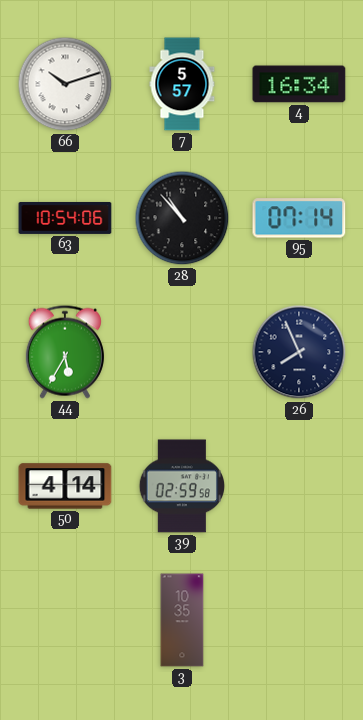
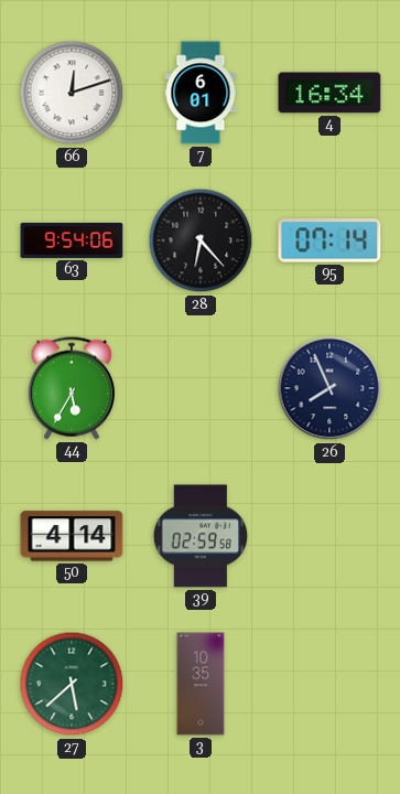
66: 10:12 -> 12:12 (72, 93)
7: 5:57 -> 6:01 (201, 93)
63: 10:54 -> 9:54 (72, 240)
28: 10:53 -> 6:23 (201, 240)
27: none -> 5:38 (72, 684)
